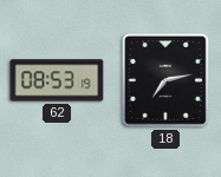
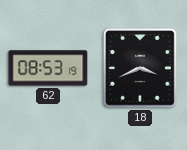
18: 7:13 -> 3:41 (141, 69)
